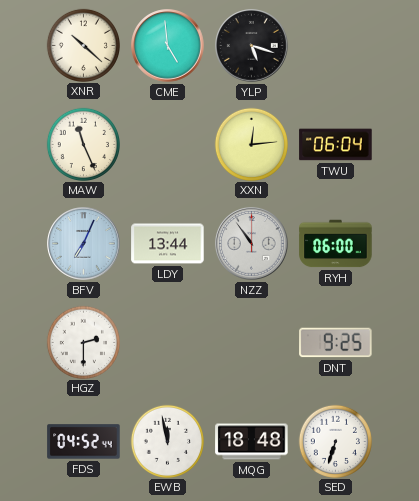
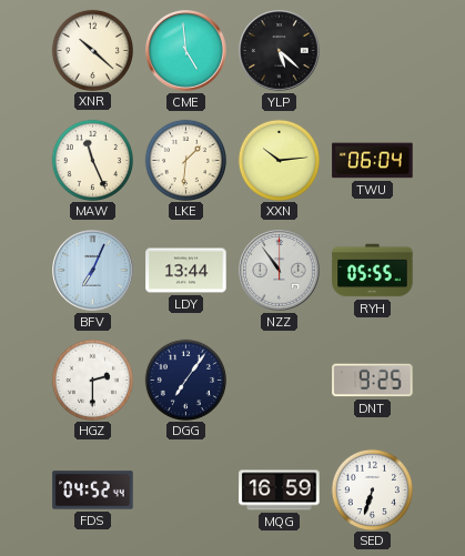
YLP: 5:18 -> 5:22 (280, 51)
LKE: none -> 1:31 (185, 160)
XXN: 12:14 -> 10:14 (279, 160)
RYH: 06:00 -> 05:55 (373, 271)
DGG: none -> 7:06 (185, 380)
EWB: 11:58 -> none (167, 441)
MQG: 18:48 -> 16:59 (280, 491)
